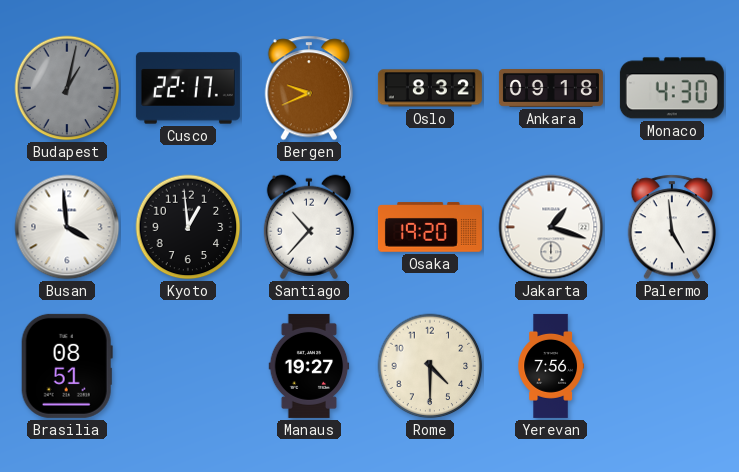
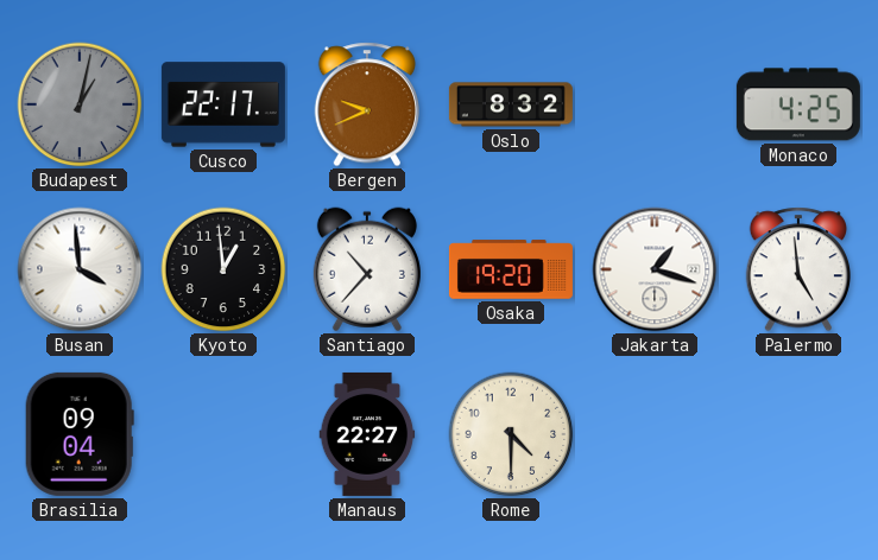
Ankara: 09:18 -> none (551, 89)
Monaco: 4:30 -> 4:25 (798, 104)
Brasilia: 08:51 -> 09:04 (80, 434)
Manaus: 19:27 -> 22:27 (367, 434)
Yerevan: 7:56 -> none (550, 366)
